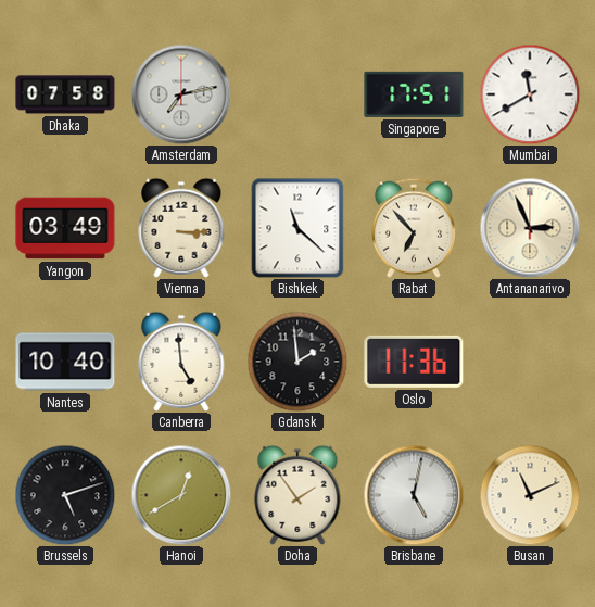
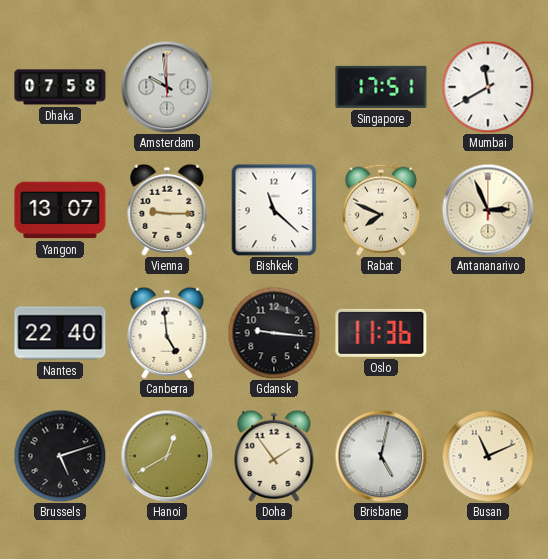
Amsterdam: 7:13 -> 9:59 (167, 87)
Yangon: 03:49 -> 13:07 (60, 210)
Vienna: 3:15 -> 9:15 (167, 210)
Rabat: 6:53 -> 7:49 (381, 210)
Nantes: 10:40 -> 22:40 (60, 333)
Gdansk: 1:59 -> 9:16 (274, 333)
